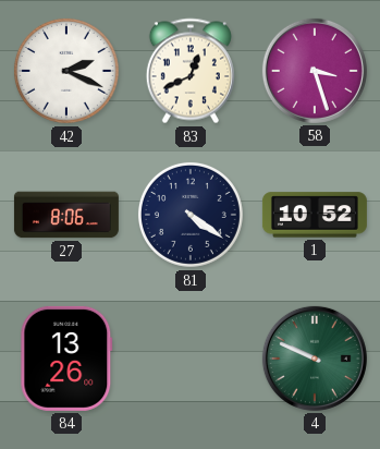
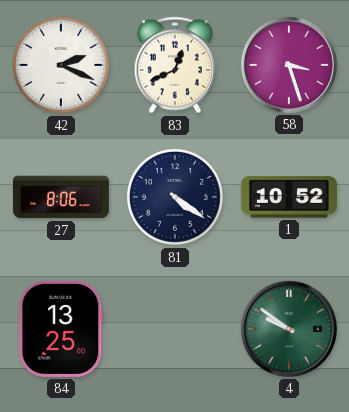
84: 13:26 -> 13:25 (61, 329)
4: 9:49 -> 9:51 (289, 329)
